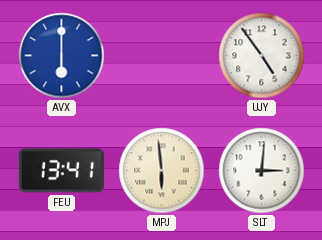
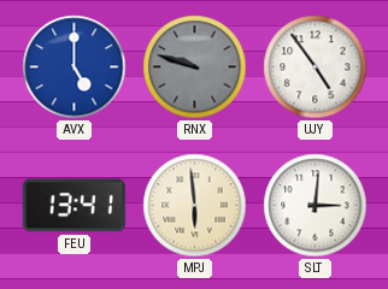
AVX: 6:00 -> 5:00 (75, 67)
RNX: none -> 9:48 (195, 67)
